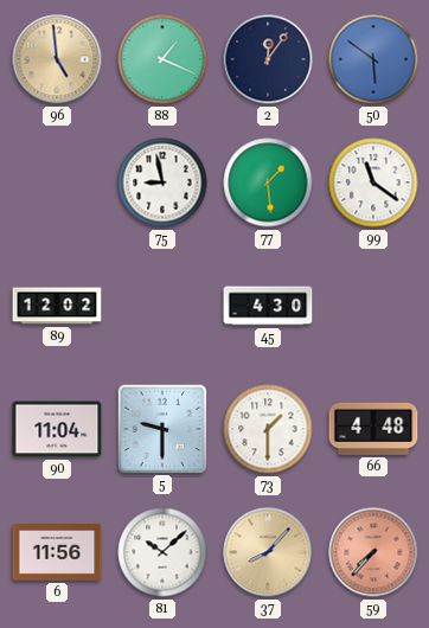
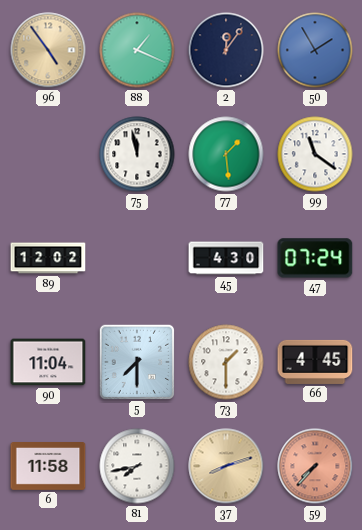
96: 4:59 -> 4:54 (48, 50)
50: 5:51 -> 1:55 (315, 50)
75: 8:58 -> 11:58 (137, 154)
47: none -> 07:24 (315, 258)
5: 9:30 -> 7:30 (136, 361)
66: 4:48 -> 4:45 (315, 362)
6: 11:56 -> 11:58 (48, 467)
81: 10:08 -> 7:43 (137, 466)
37: 8:07 -> 8:12 (226, 466)
